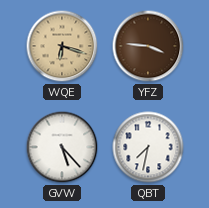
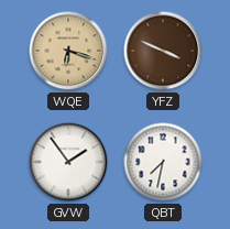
YFZ: 3:46 -> 3:49 (163, 51)
GVW: 5:23 -> 1:54 (68, 162)
